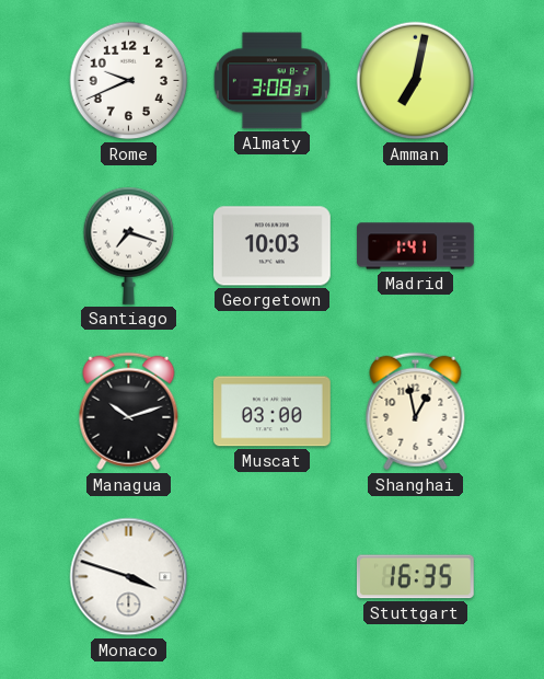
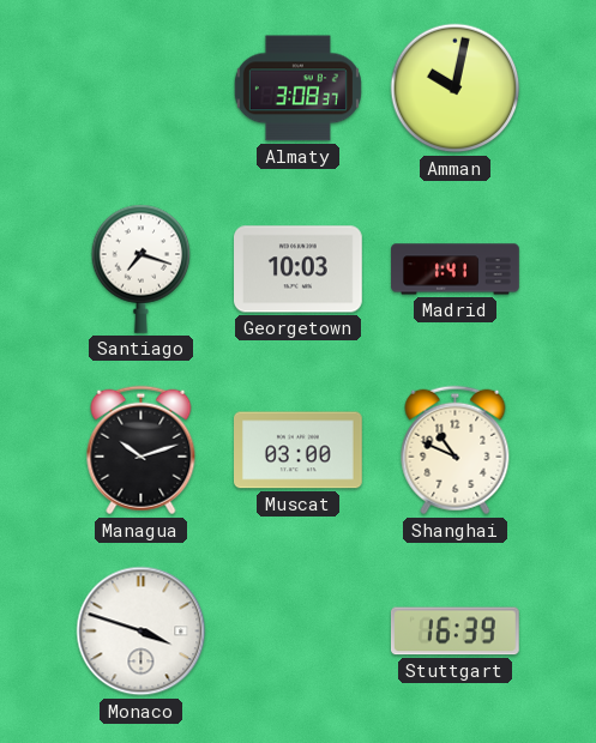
Rome: 9:41 -> none (129, 81)
Amman: 7:02 -> 10:02 (456, 89)
Shanghai: 12:58 -> 10:49 (456, 451)
Stuttgart: 16:35 -> 16:39 (454, 632)
